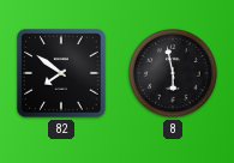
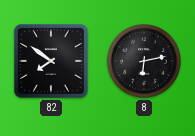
8: 5:58 -> 6:13 (145, 62)
